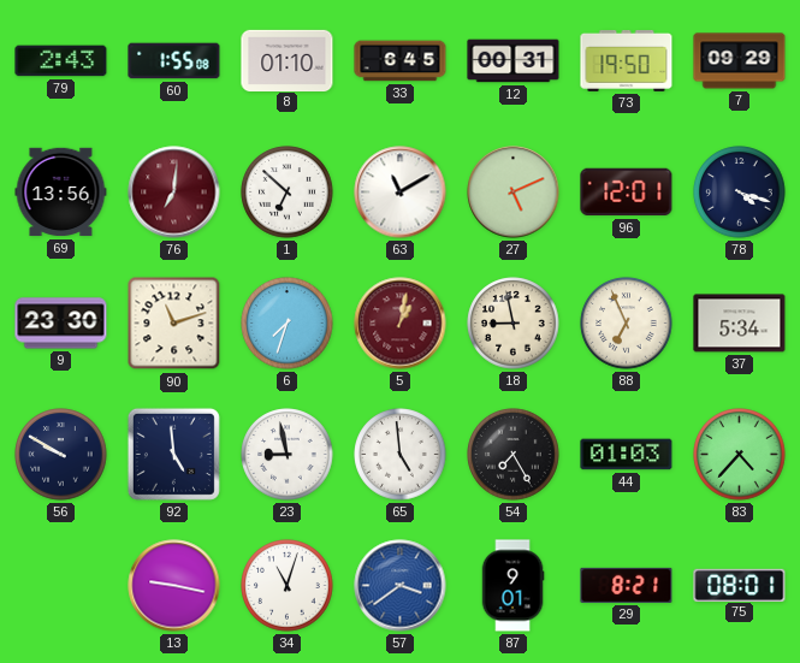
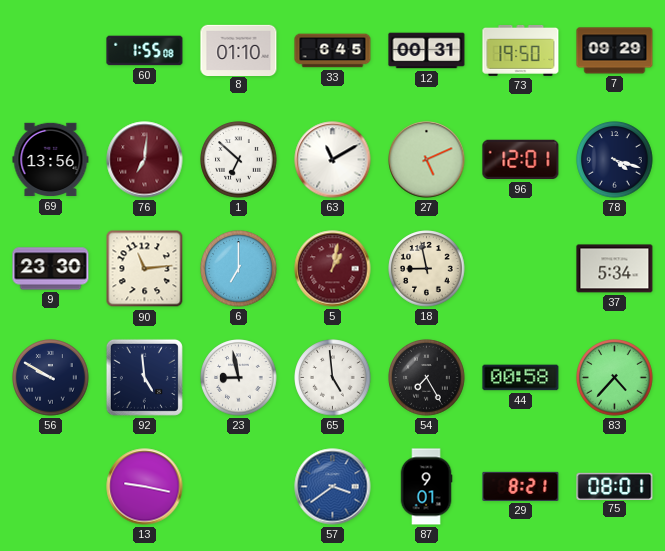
79: 2:43 -> none (61, 61)
90: 11:12 -> 11:14 (145, 269)
6: 7:33 -> 7:00 (239, 269)
88: 6:56 -> none (627, 324)
44: 01:03 -> 00:58 (521, 378)
34: 11:03 -> none (288, 586)
